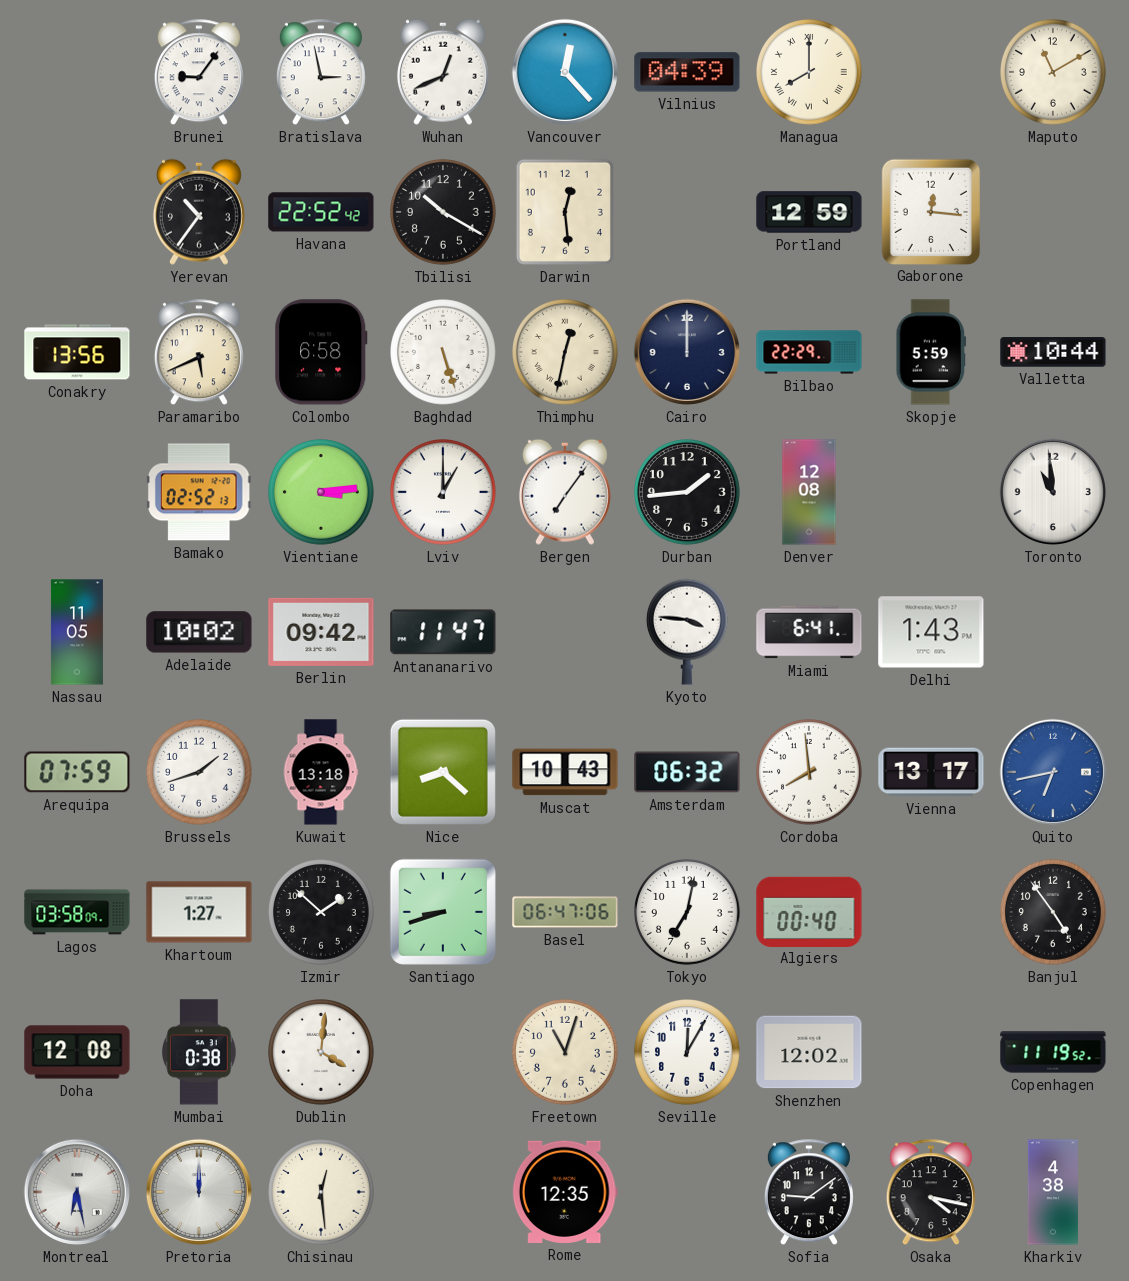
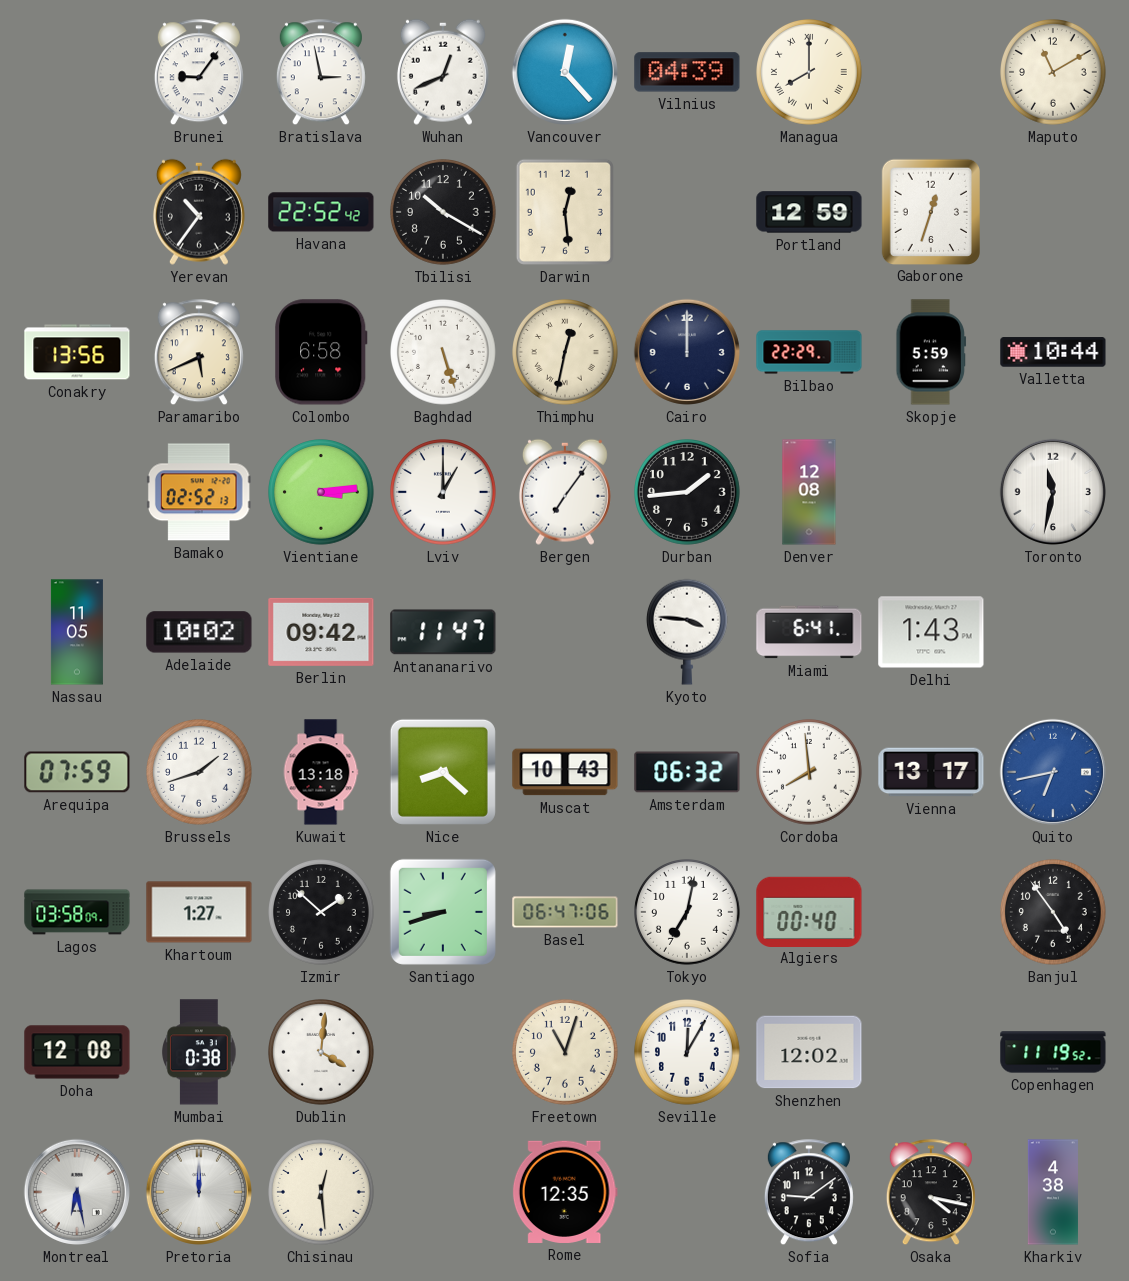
Gaborone: 12:16 -> 12:33 (931, 211)
Toronto: 10:59 -> 11:32 (1053, 492)
